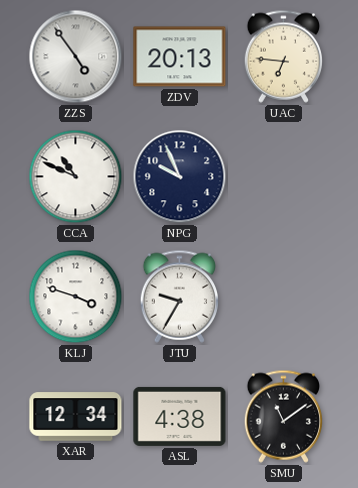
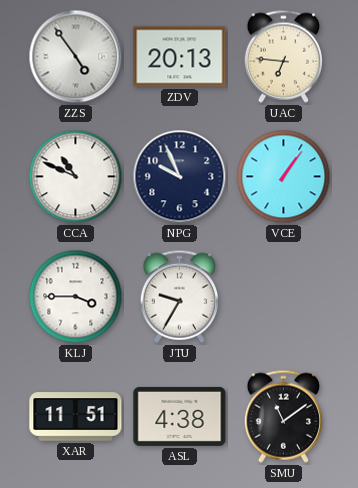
VCE: none -> 1:06 (284, 177)
KLJ: 3:48 -> 3:45 (76, 297)
XAR: 12:34 -> 11:51 (76, 417)
